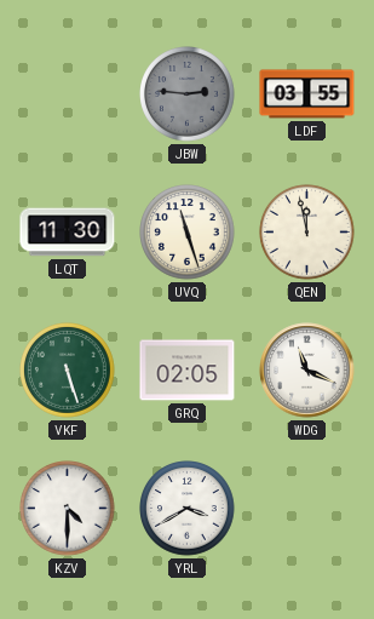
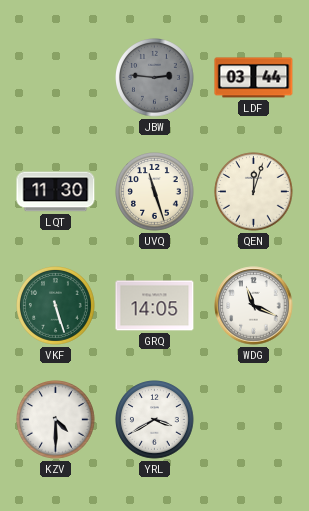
LDF: 03:55 -> 03:44 (254, 78)
QEN: 11:58 -> 12:03 (254, 192)
GRQ: 02:05 -> 14:05 (155, 306)
